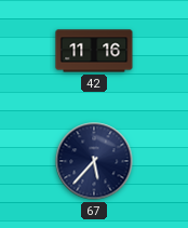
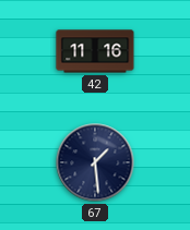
67: 5:37 -> 1:29 (95, 162)
